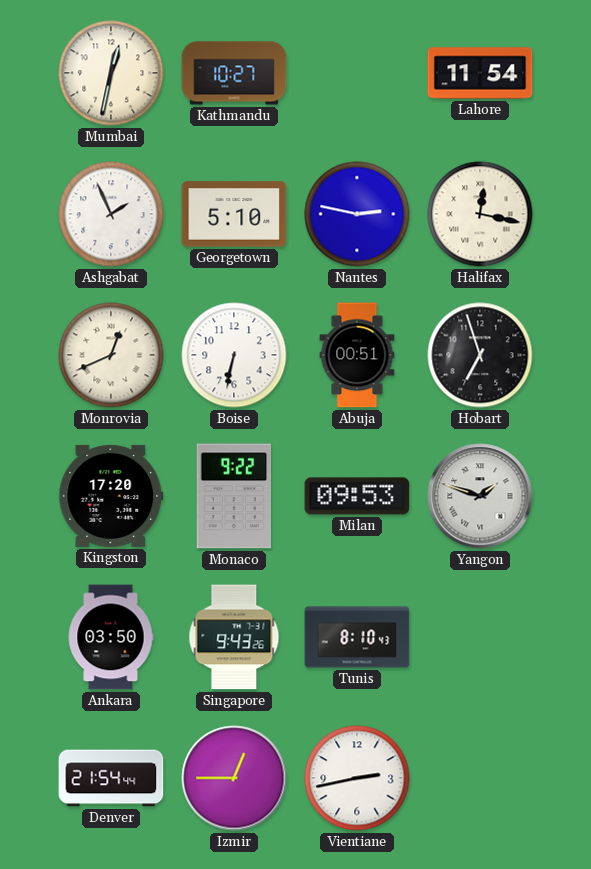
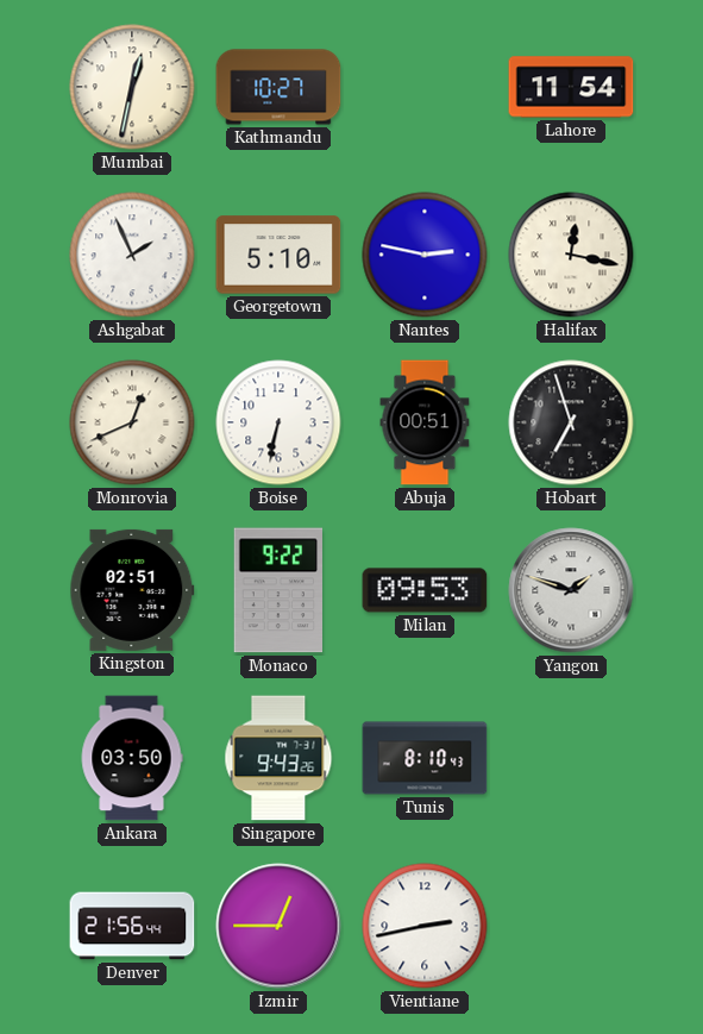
Kingston: 17:20 -> 02:51 (132, 590)
Denver: 21:54 -> 21:56 (132, 926)
